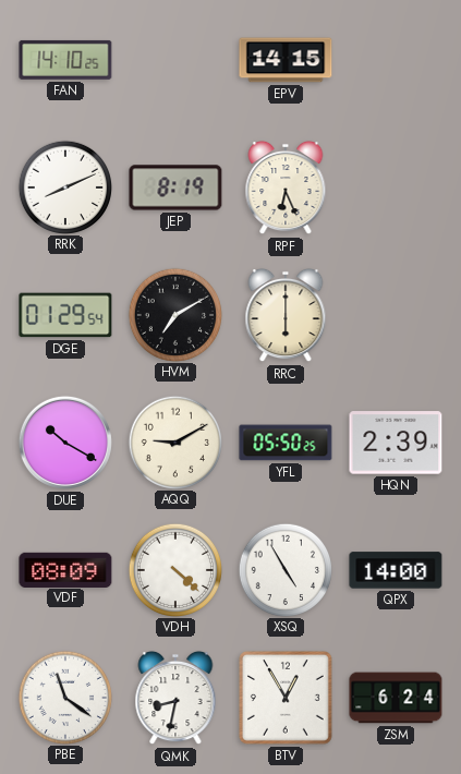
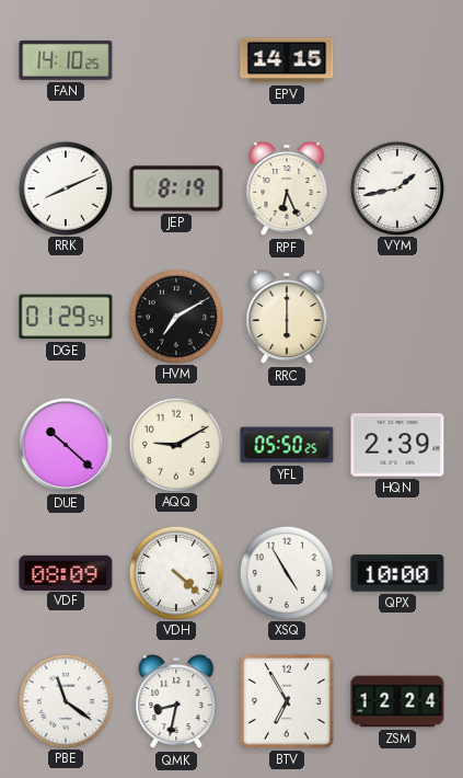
VYM: none -> 1:43 (396, 187)
DUE: 10:20 -> 10:22 (66, 445)
QPX: 14:00 -> 10:00 (397, 573)
BTV: 12:55 -> 6:55 (287, 701)
ZSM: 6:24 -> 12:24 (397, 701)
